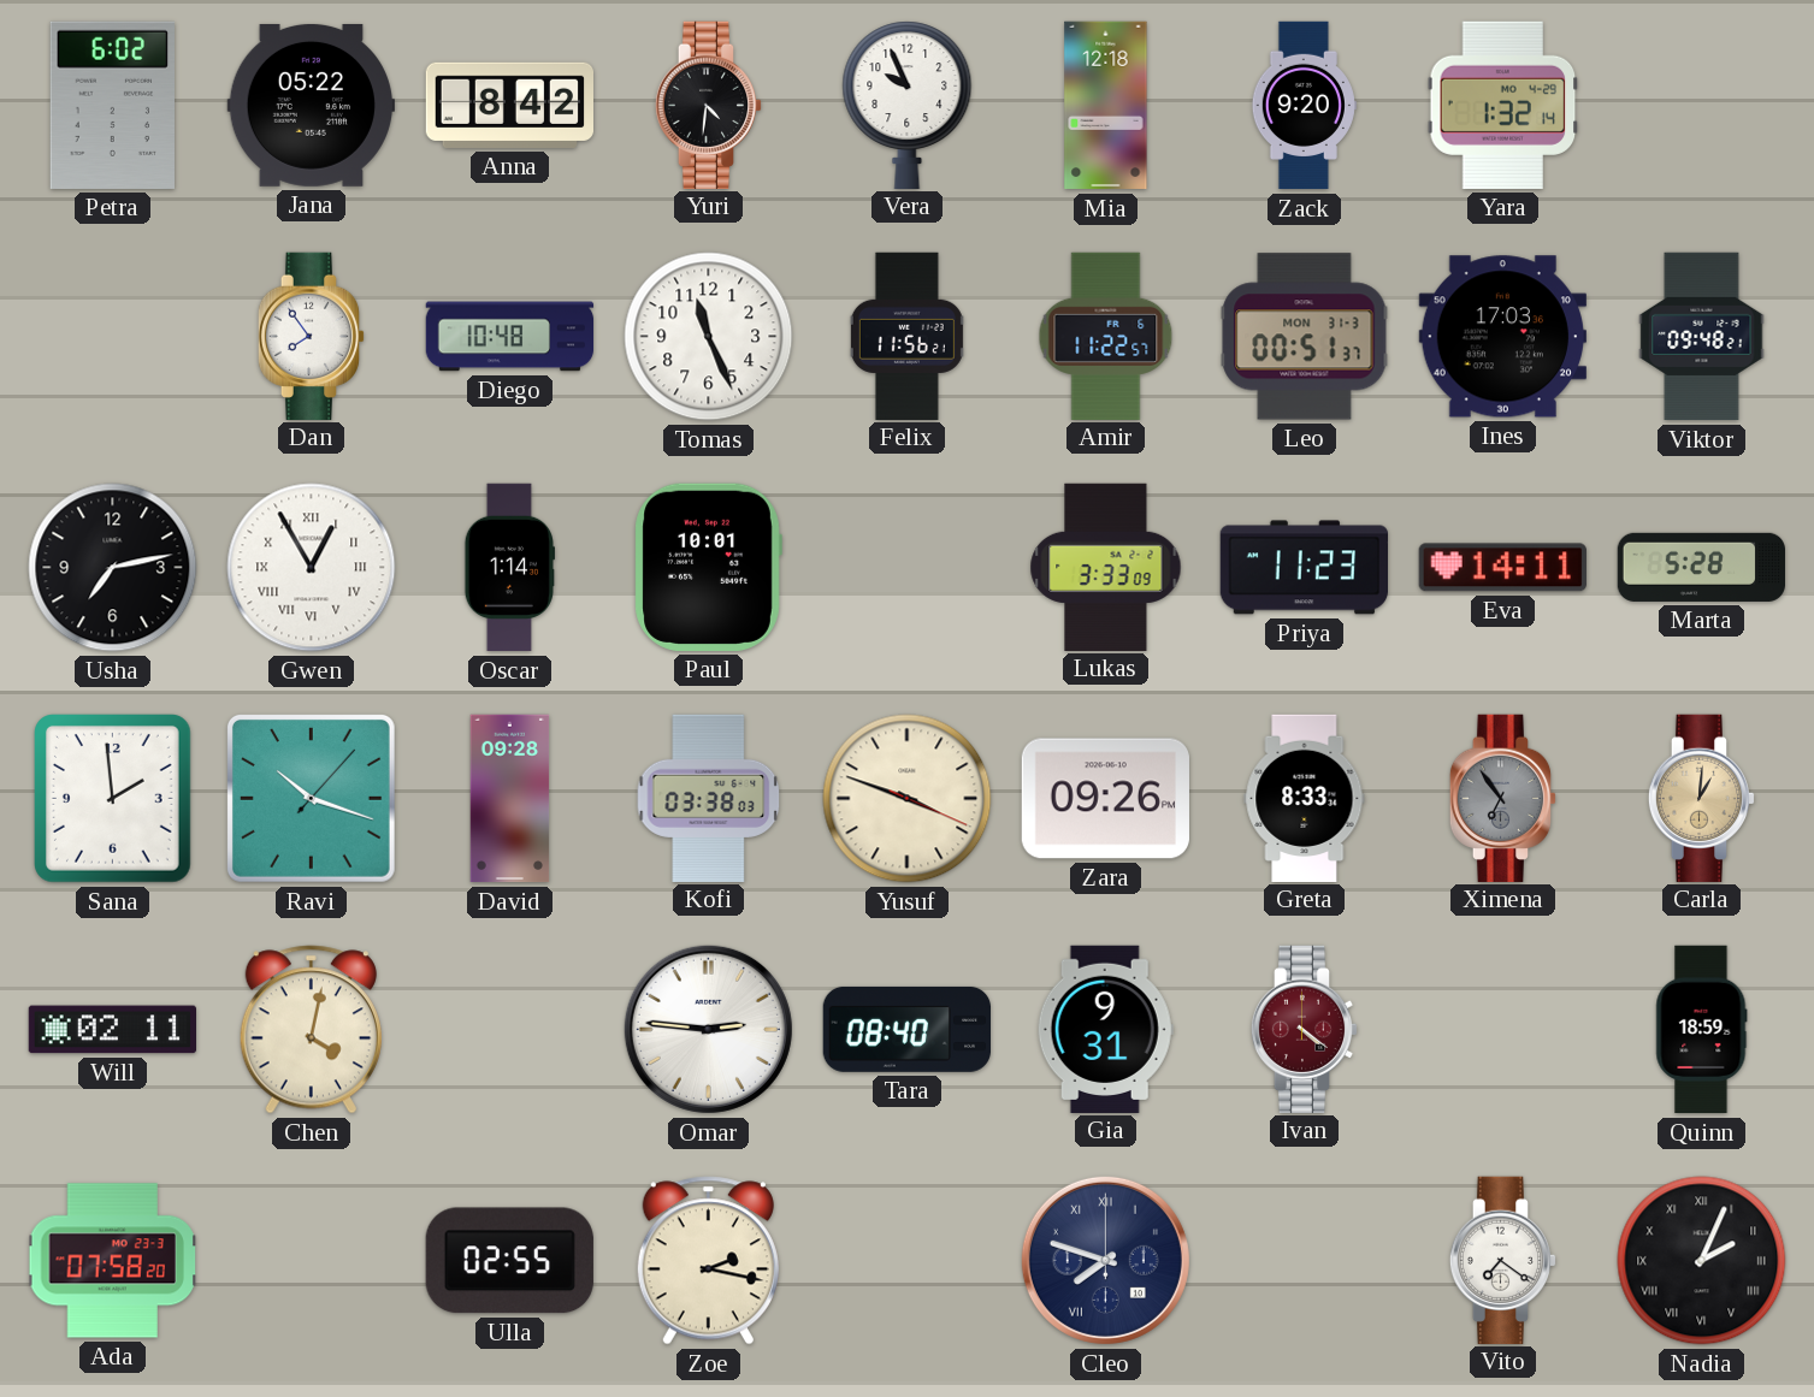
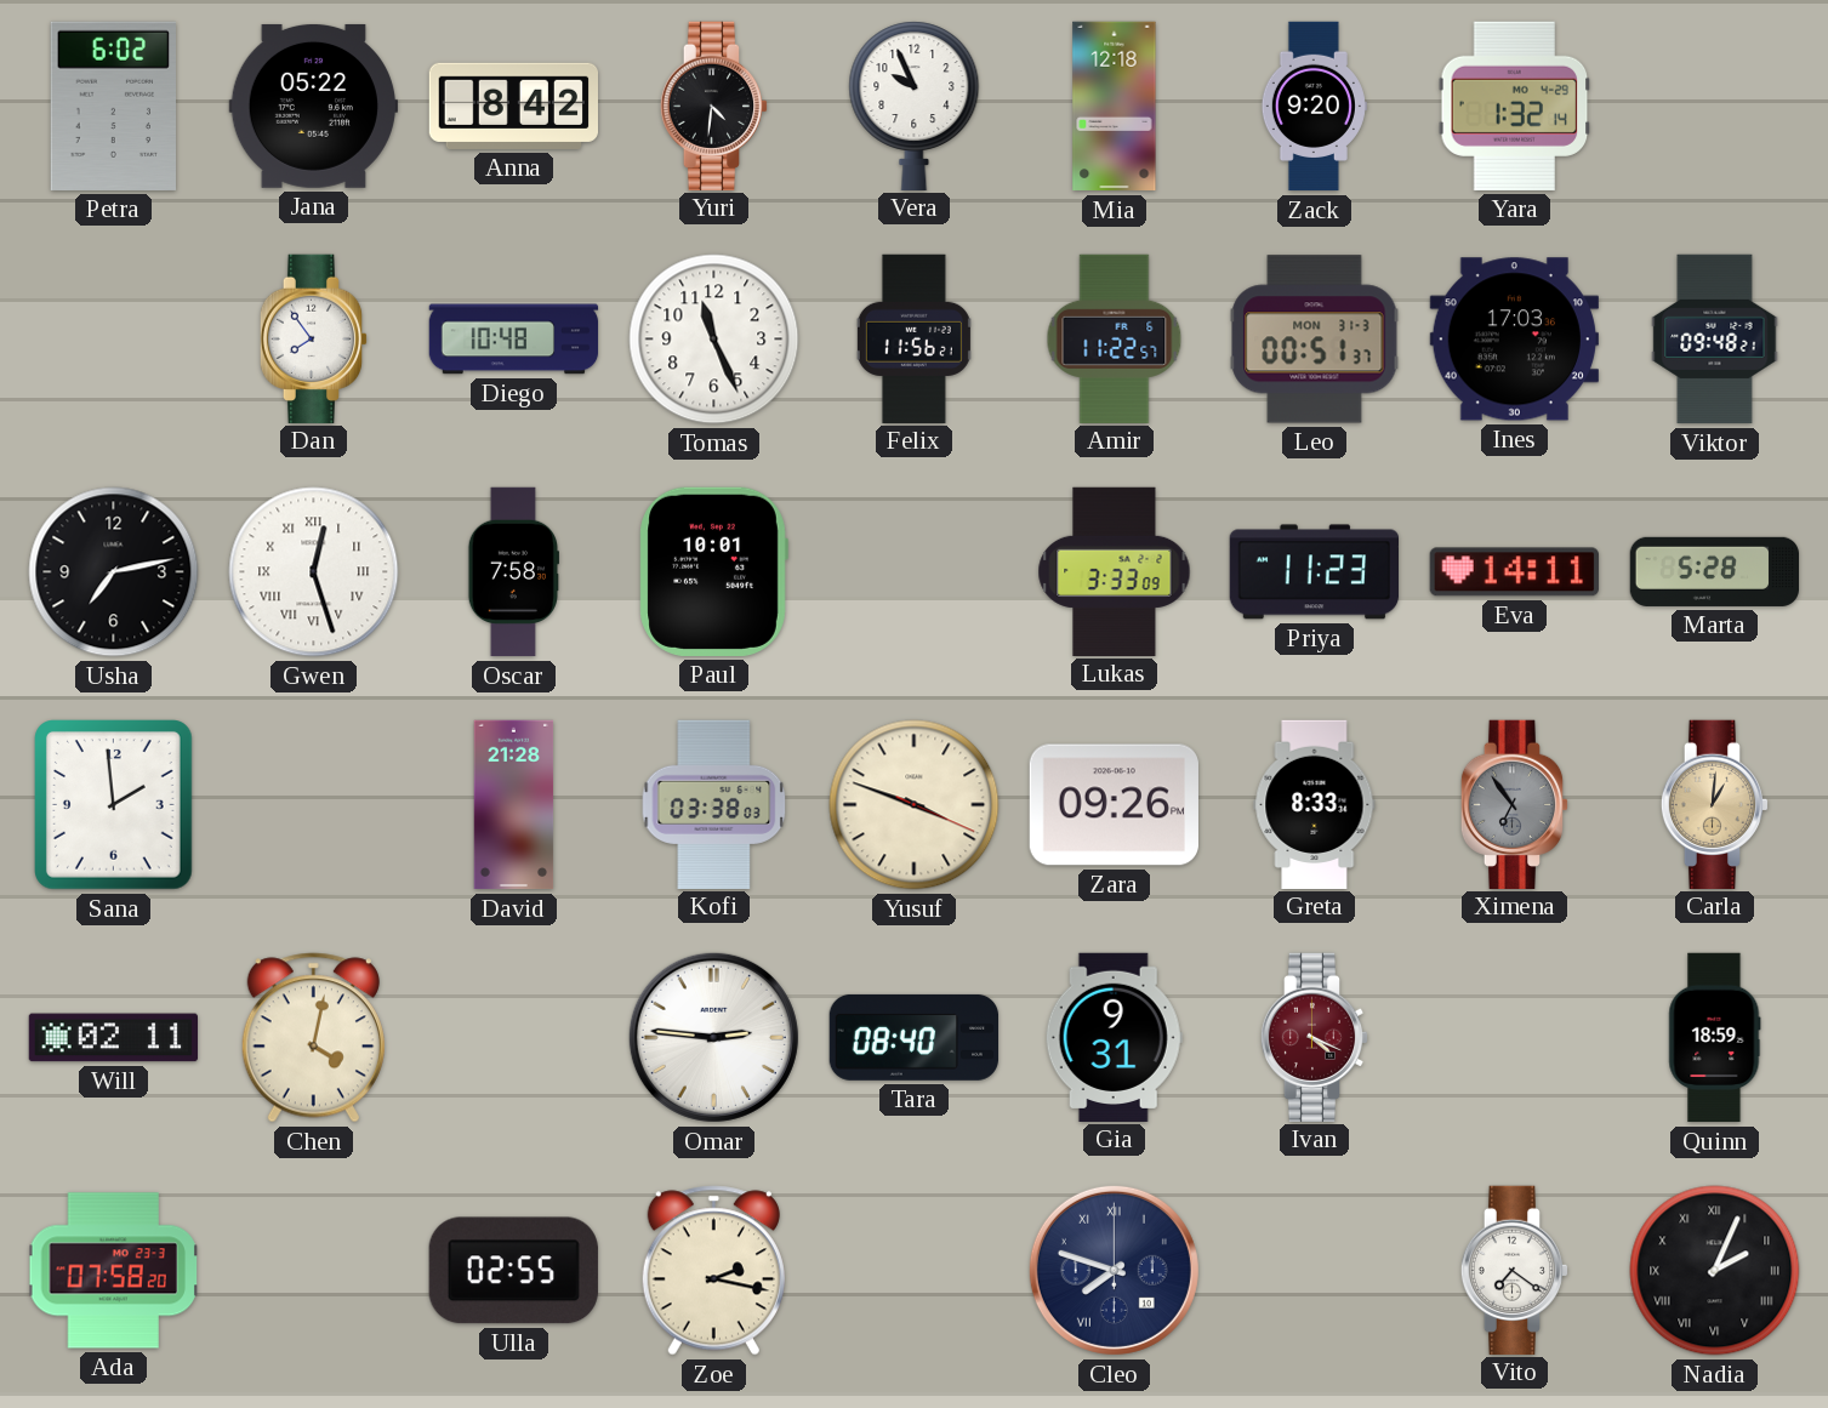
Gwen: 12:55 -> 12:27 (314, 572)
Oscar: 1:14 -> 7:58 (513, 572)
Ravi: 10:18 -> none (311, 798)
David: 09:28 -> 21:28 (514, 805)
Ivan: 4:21 -> 4:19 (1315, 1037)
